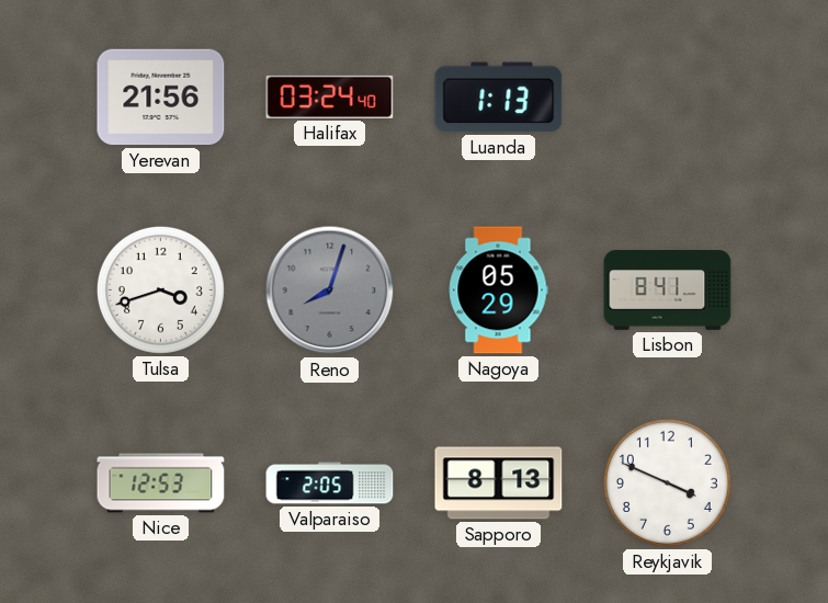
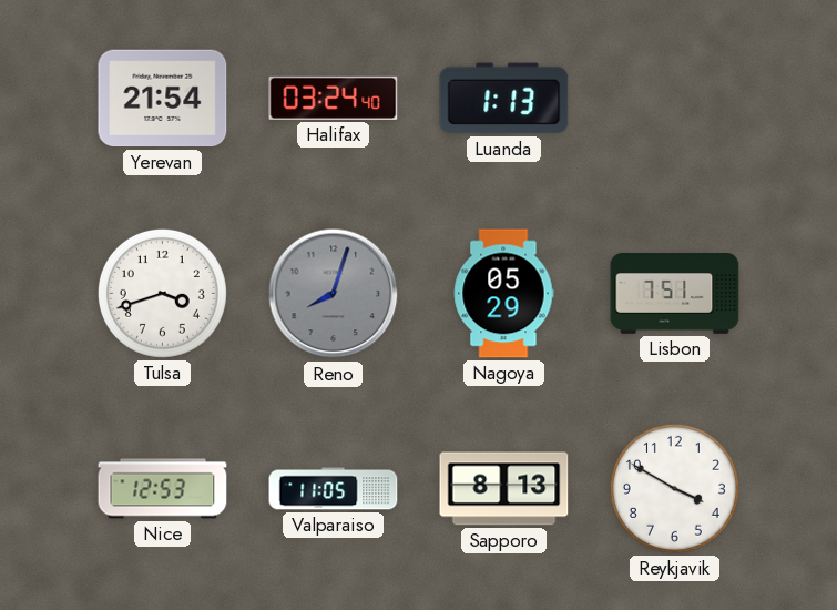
Yerevan: 21:56 -> 21:54 (163, 99)
Lisbon: 8:41 -> 7:51 (675, 294)
Valparaiso: 2:05 -> 11:05 (334, 489)
Reykjavik: 3:49 -> 3:50 (674, 488)
